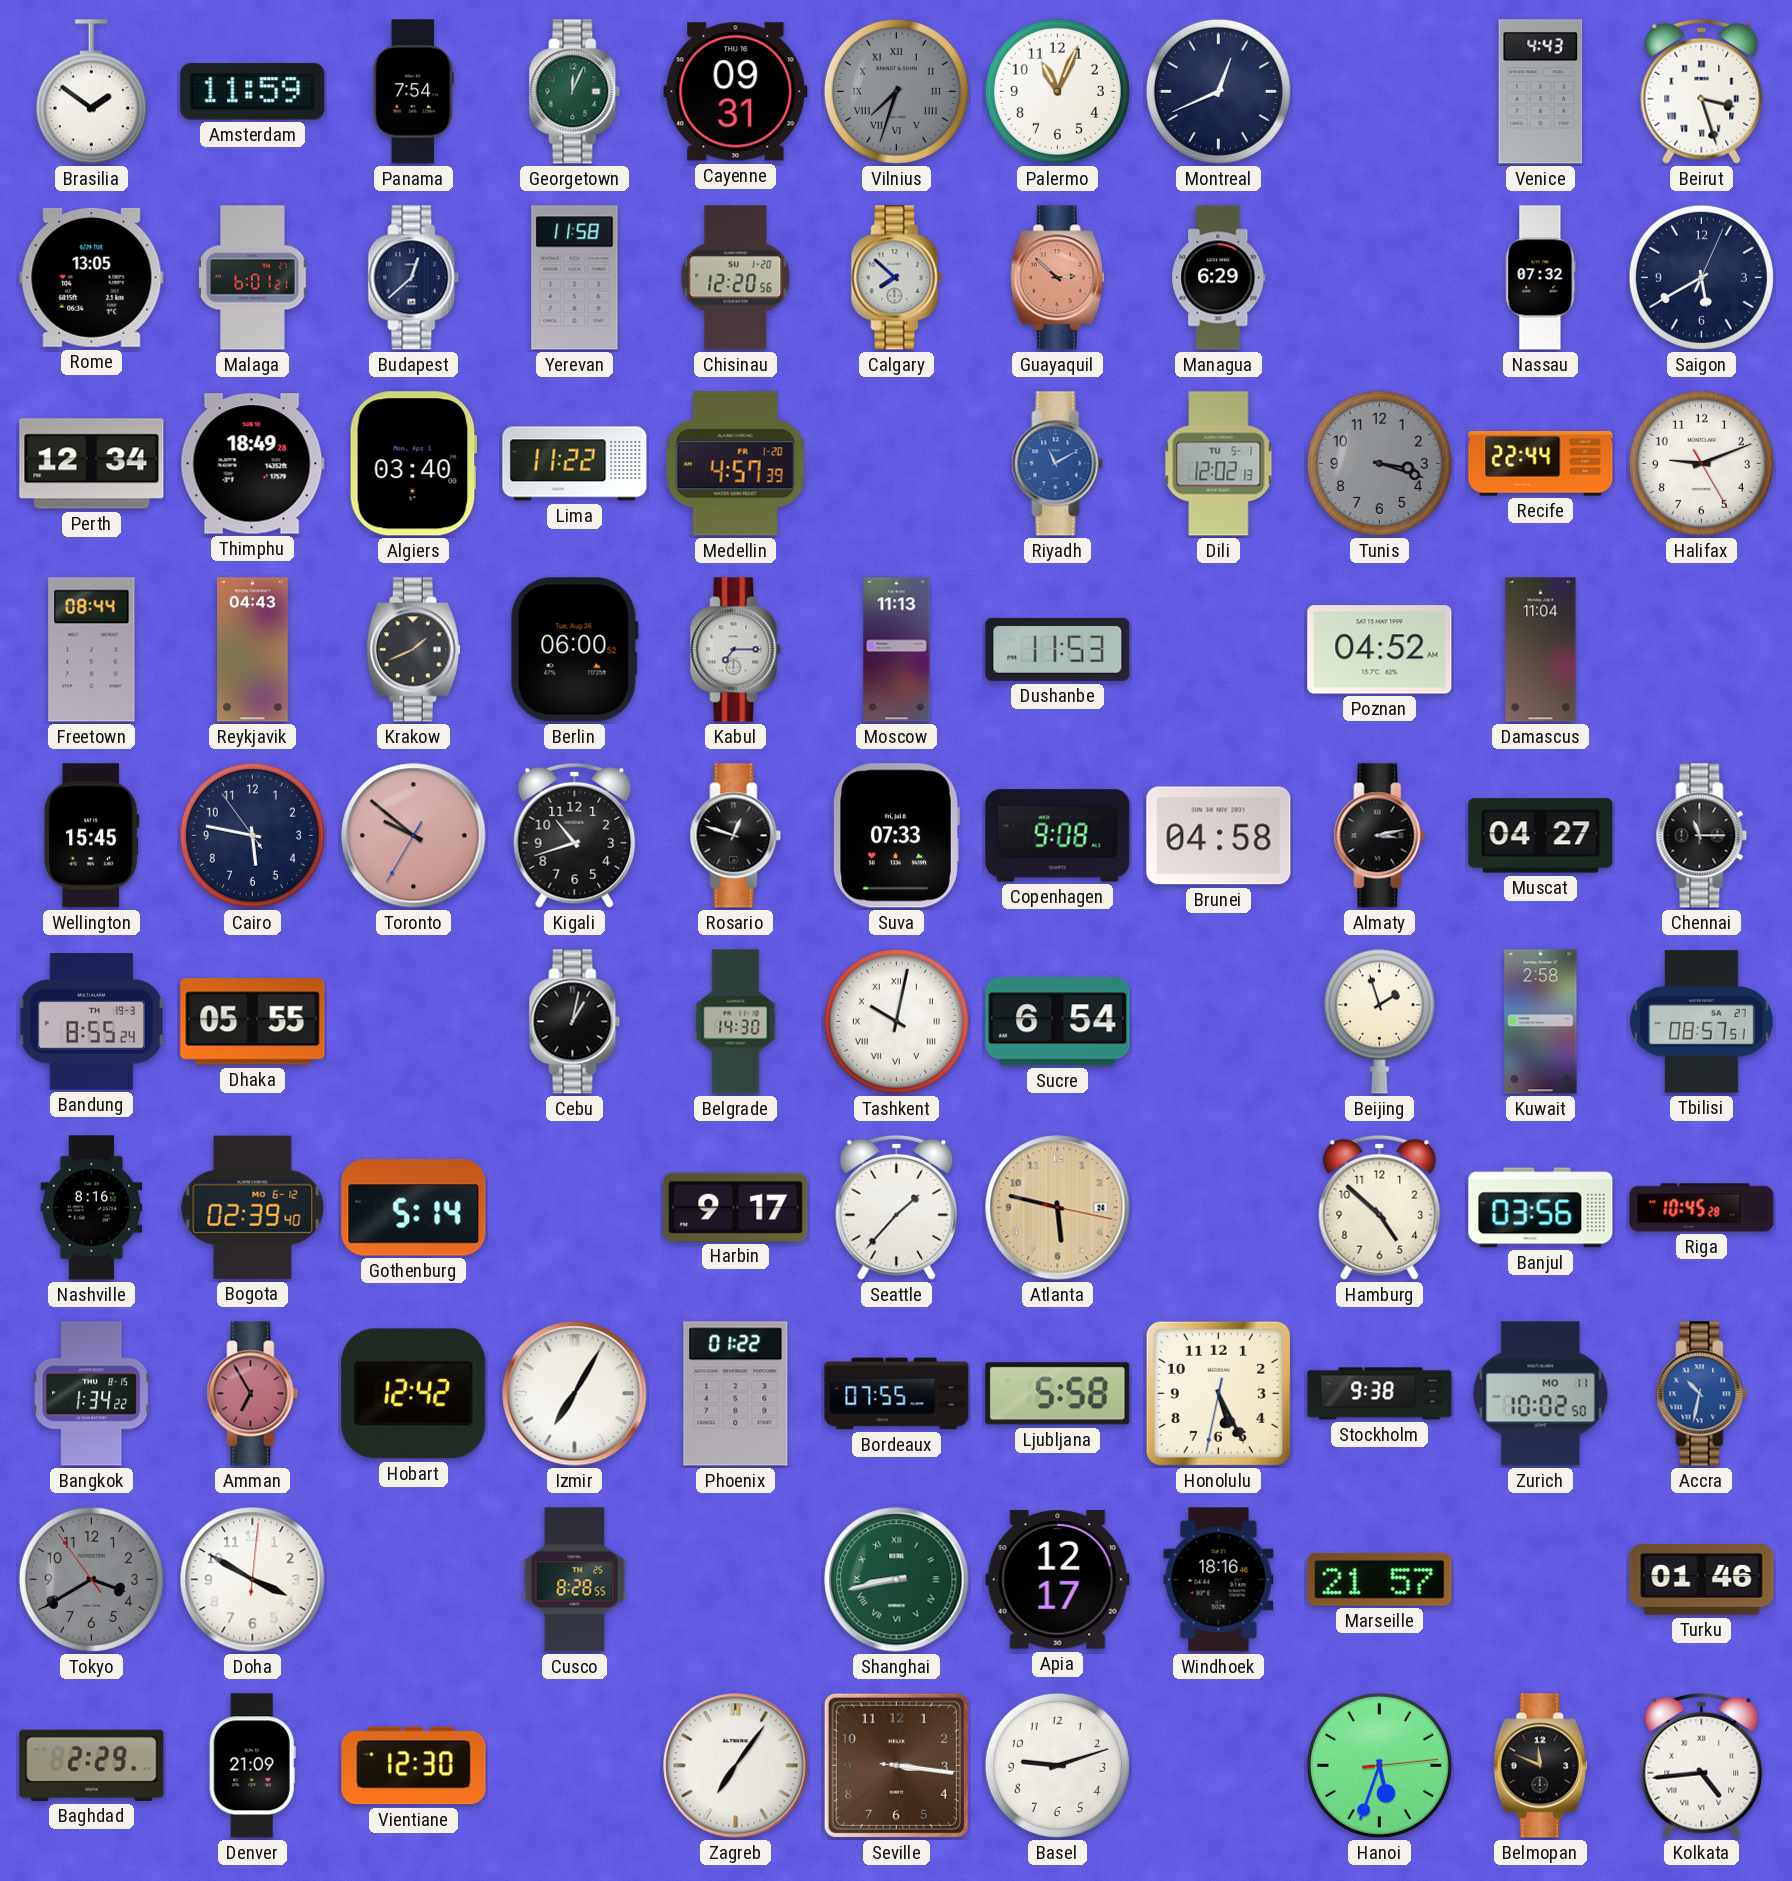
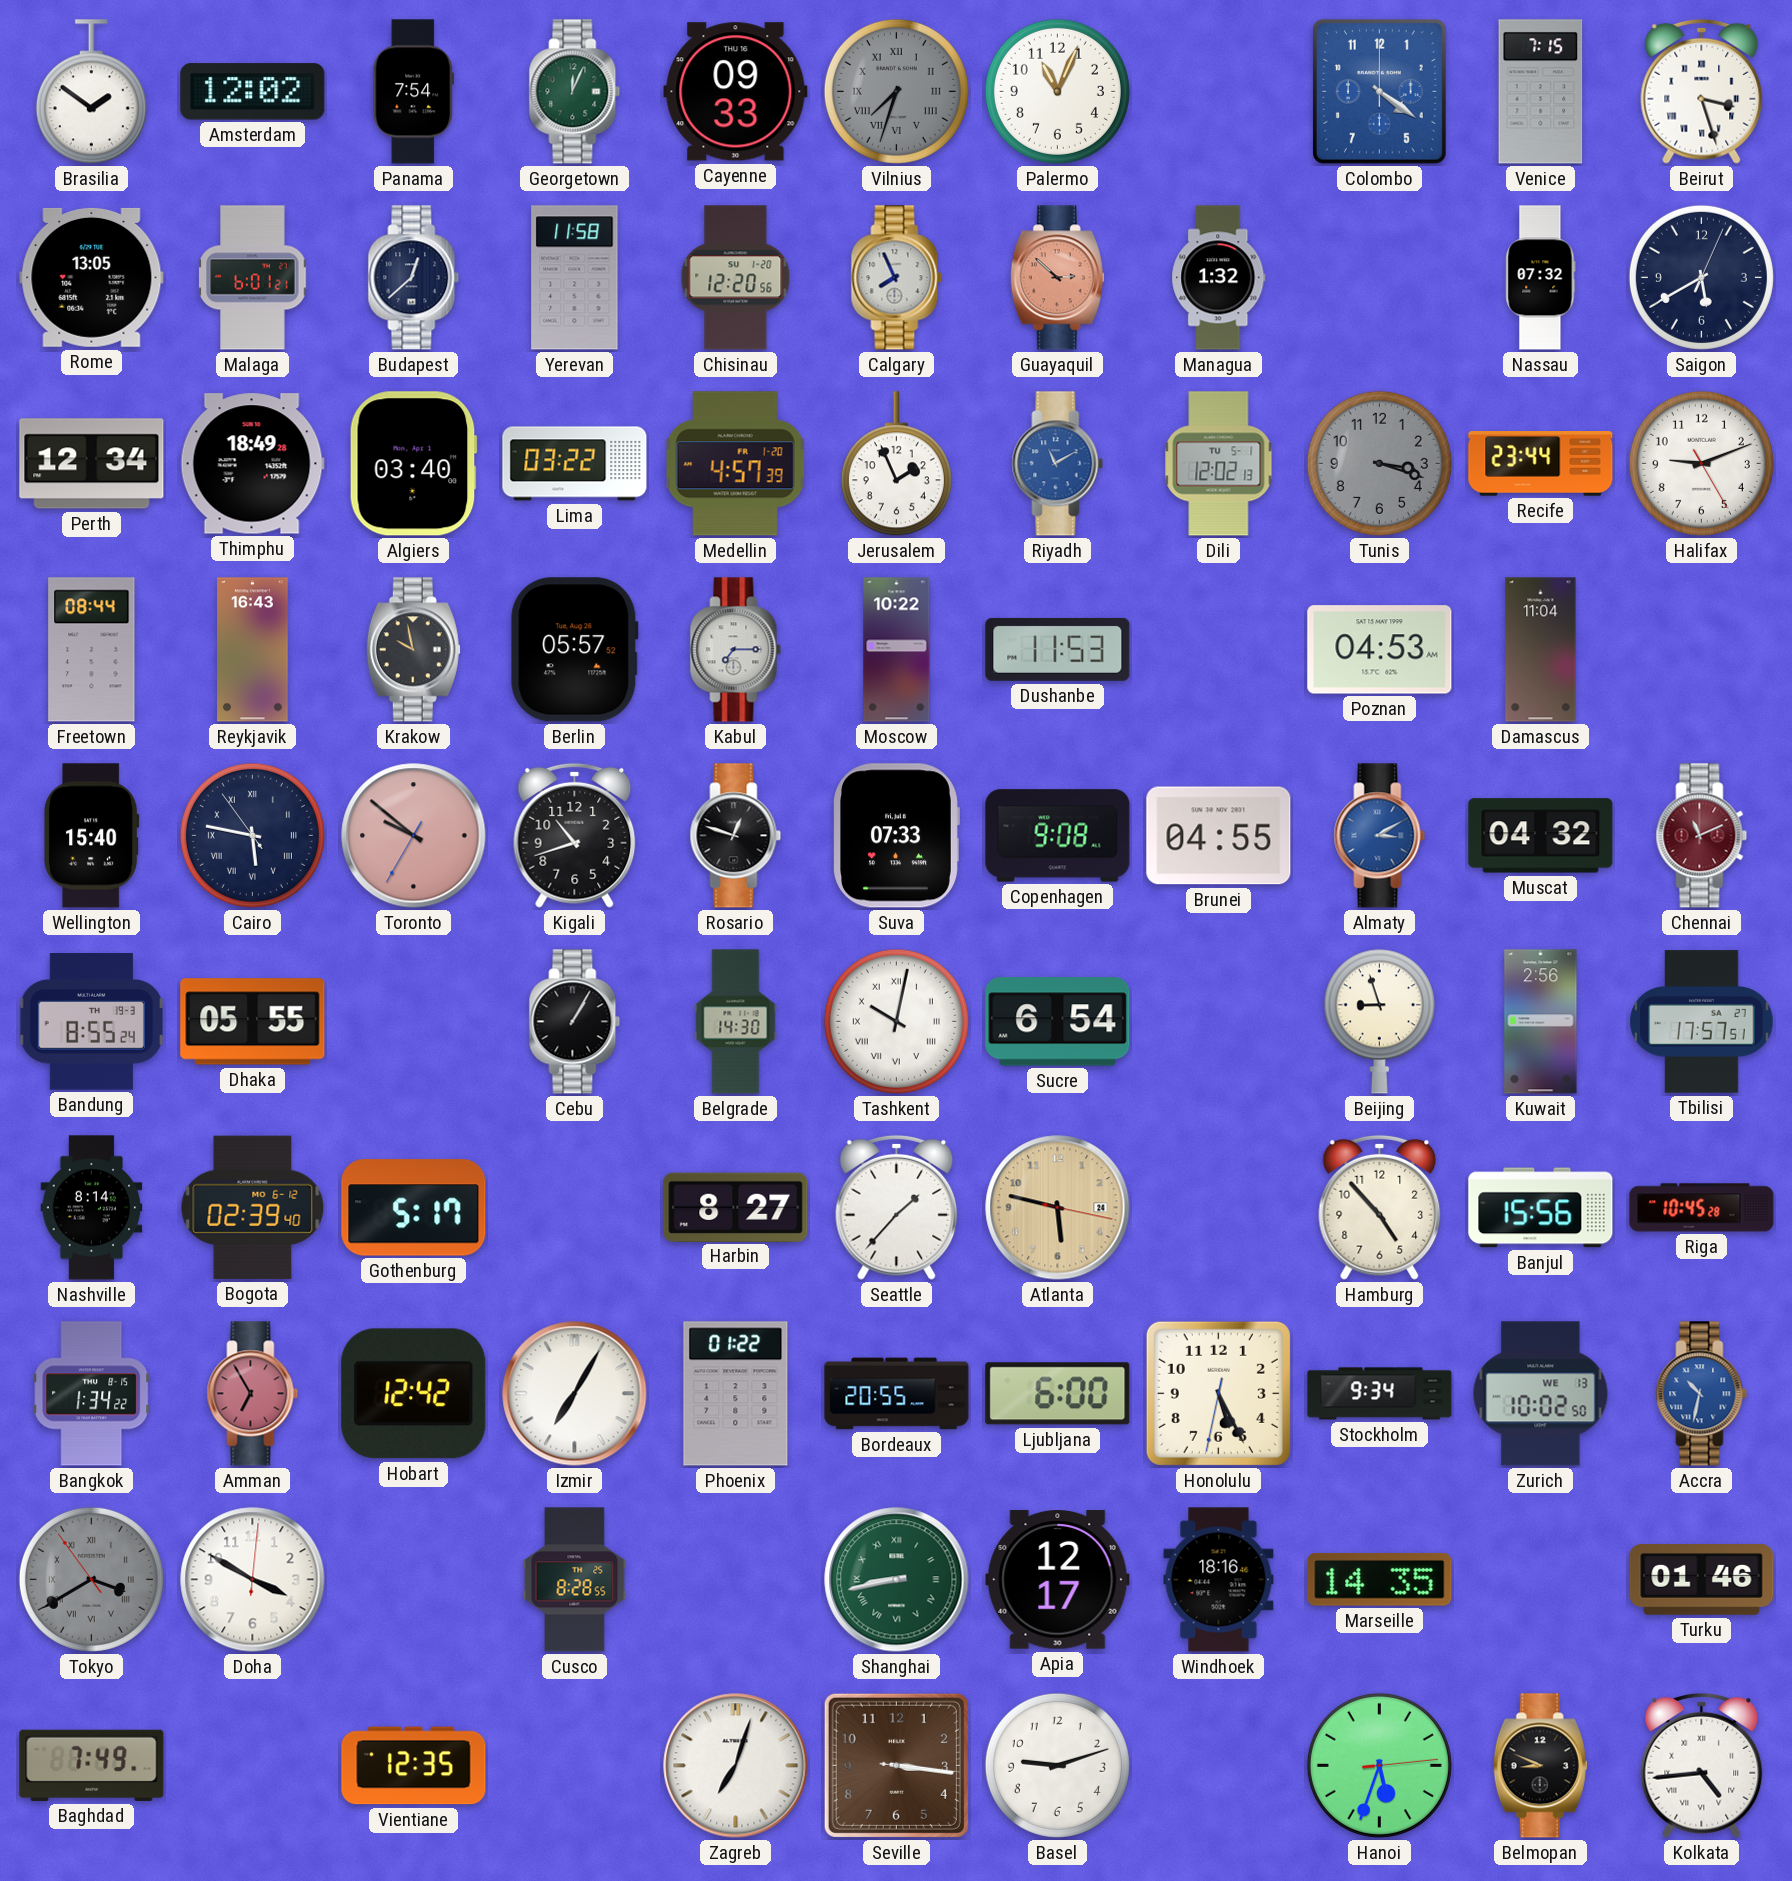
Amsterdam: 11:59 -> 12:02 (253, 92)
Cayenne: 09:31 -> 09:33 (736, 92)
Montreal: 12:41 -> none (1218, 91)
Colombo: none -> 4:21 (1379, 91)
Venice: 4:43 -> 7:15 (1541, 92)
Calgary: 7:52 -> 7:56 (897, 278)
Managua: 6:29 -> 1:32 (1219, 278)
Lima: 11:22 -> 03:22 (575, 464)
Jerusalem: none -> 1:56 (896, 464)
Recife: 22:44 -> 23:44 (1541, 464)
Reykjavik: 04:43 -> 16:43 (253, 650)
Krakow: 1:41 -> 9:58 (413, 650)
Berlin: 06:00 -> 05:57 (575, 650)
Moscow: 11:13 -> 10:22 (897, 650)
Poznan: 04:52 -> 04:53 (1380, 650)
Wellington: 15:45 -> 15:40 (92, 836)
Cairo numerals: Arabic -> Roman (252, 835)
Brunei: 04:58 -> 04:55 (1219, 836)
Almaty: 3:13 -> 3:10 (1380, 836)
Almaty dial: black -> blue (1380, 836)
Muscat: 04:27 -> 04:32 (1541, 836)
Chennai: 11:15 -> 11:11 (1702, 836)
Chennai dial: black -> burgundy (1702, 836)
Cebu: 1:02 -> 1:05 (575, 1022)
Beijing: 1:57 -> 8:57 (1379, 1021)
Kuwait: 2:58 -> 2:56 (1541, 1022)
Tbilisi: 08:57 -> 17:57 (1702, 1022)
Nashville: 8:16 -> 8:14 (92, 1208)
Gothenburg: 5:14 -> 5:17 (414, 1208)
Harbin: 9:17 -> 8:27 (736, 1207)
Hamburg: 4:52 -> 4:53 (1380, 1207)
Banjul: 03:56 -> 15:56 (1541, 1208)
Bordeaux: 07:55 -> 20:55 (897, 1394)
Ljubljana: 5:58 -> 6:00 (1058, 1394)
Stockholm: 9:38 -> 9:34 (1380, 1394)
Zurich date: MO 11 -> WE 13 (1541, 1394)
Tokyo numerals: Arabic -> Roman (91, 1579)
Marseille: 21:57 -> 14:35 (1380, 1580)
Baghdad: 2:29 -> 7:49 (92, 1765)
Denver: 21:09 -> none (252, 1766)
Vientiane: 12:30 -> 12:35 (414, 1766)
Zagreb: 7:06 -> 7:03 (736, 1766)
Belmopan: 11:49 -> 8:49 (1540, 1766)
